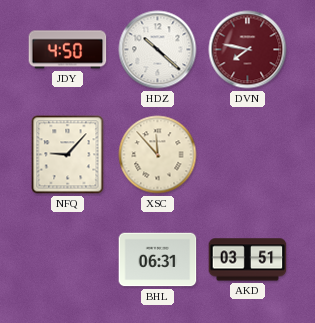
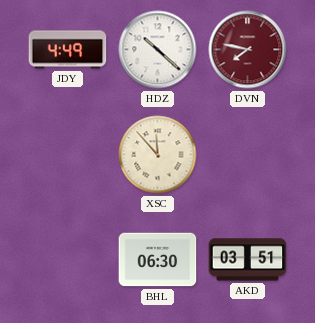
JDY: 4:50 -> 4:49 (68, 50)
NFQ: 9:07 -> none (68, 155)
BHL: 06:31 -> 06:30 (158, 260)
